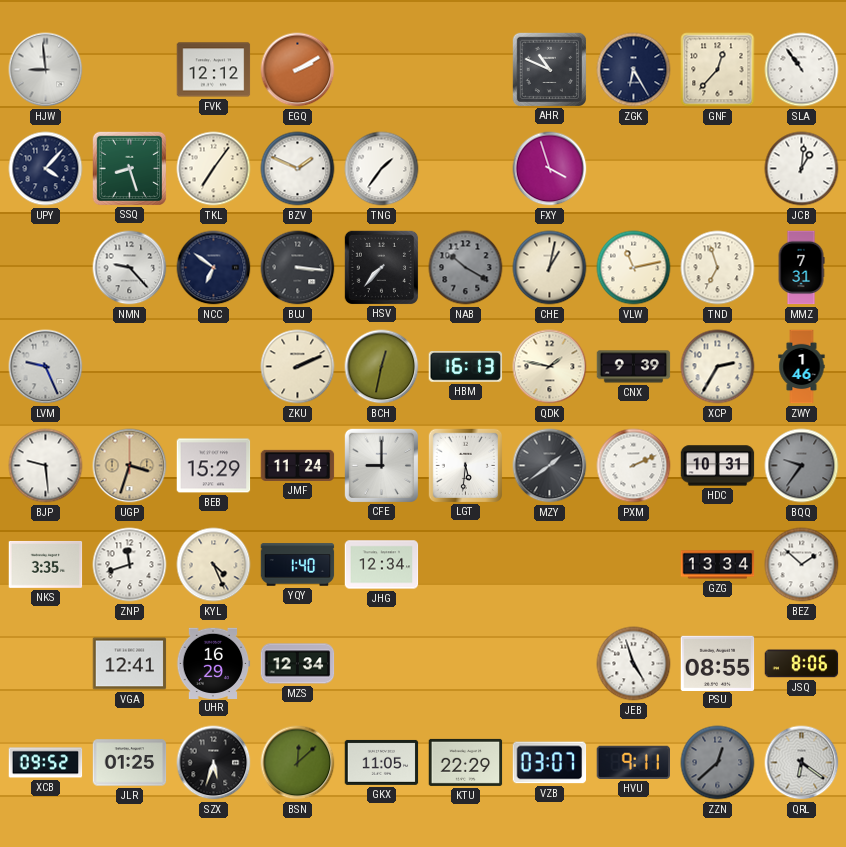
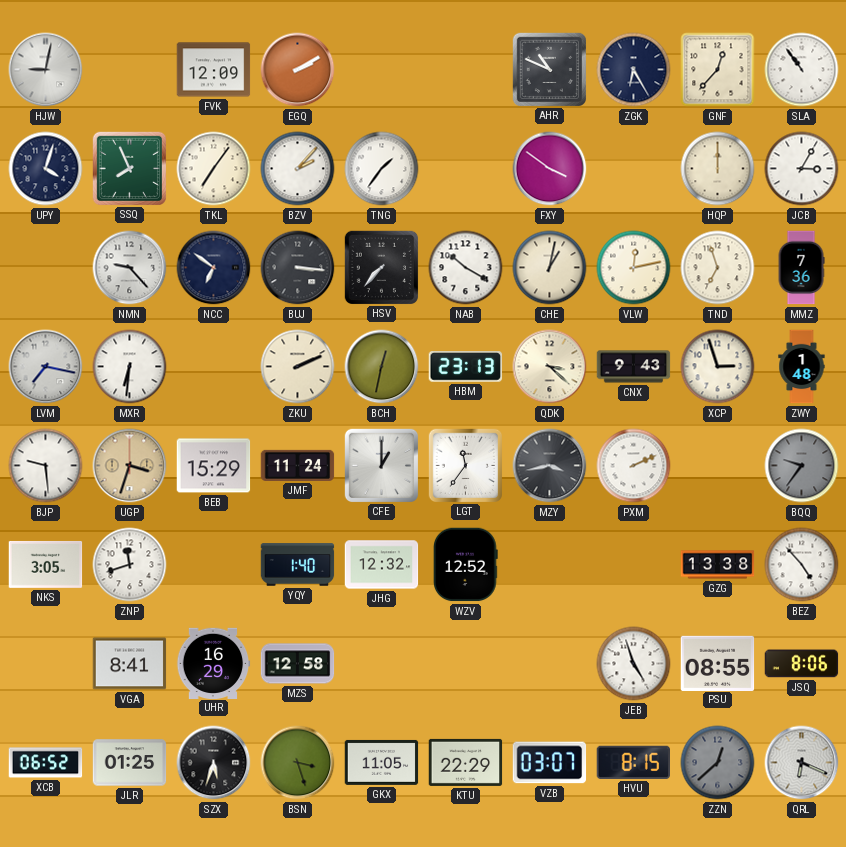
HJW: 8:59 -> 9:02 (46, 70)
FVK: 12:12 -> 12:09 (214, 70)
UPY: 4:07 -> 4:03 (46, 169)
SSQ: 8:27 -> 7:56 (129, 168)
BZV: 1:49 -> 2:07 (298, 169)
FXY: 3:57 -> 3:51 (550, 169)
HQP: none -> 12:00 (718, 169)
JCB: 1:01 -> 3:05 (802, 169)
NAB dial: grey -> white (466, 268)
VLW: 11:13 -> 12:13 (634, 268)
MMZ: 7:31 -> 7:36 (801, 268)
LVM: 9:26 -> 7:17 (46, 367)
MXR: none -> 6:31 (130, 367)
HBM: 16:13 -> 23:13 (466, 367)
QDK: 1:47 -> 3:22 (550, 367)
CNX: 9:39 -> 9:43 (634, 367)
XCP: 2:35 -> 2:57 (718, 367)
ZWY: 1:46 -> 1:48 (802, 367)
CFE: 9:00 -> 1:00 (381, 465)
LGT: 5:31 -> 11:36 (465, 465)
MZY: 1:39 -> 3:43 (550, 466)
HDC: 10:31 -> none (718, 466)
NKS: 3:35 -> 3:05 (46, 564)
KYL: 4:26 -> none (214, 565)
JHG: 12:34 -> 12:32 (382, 565)
WZV: none -> 12:52 (466, 565)
GZG: 13:34 -> 13:38 (718, 565)
BEZ: 1:52 -> 4:53 (802, 565)
VGA: 12:41 -> 8:41 (130, 664)
MZS: 12:34 -> 12:58 (298, 664)
XCB: 09:52 -> 06:52 (46, 763)
BSN: 12:08 -> 3:27 (298, 763)
HVU: 9:11 -> 8:15 (633, 762)
QRL: 6:21 -> 6:19 (802, 763)
